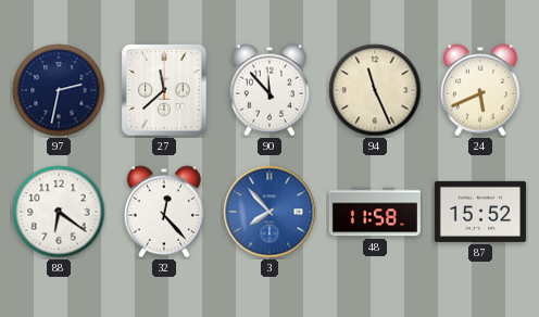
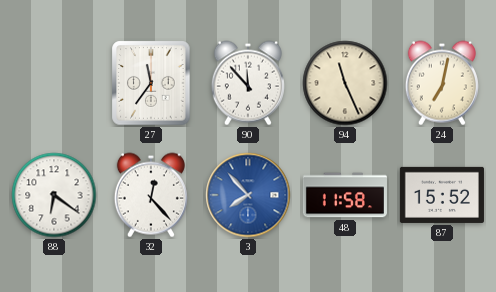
97: 2:32 -> none (59, 90)
27: 11:38 -> 11:36 (151, 83)
24: 5:41 -> 7:02 (442, 83)
